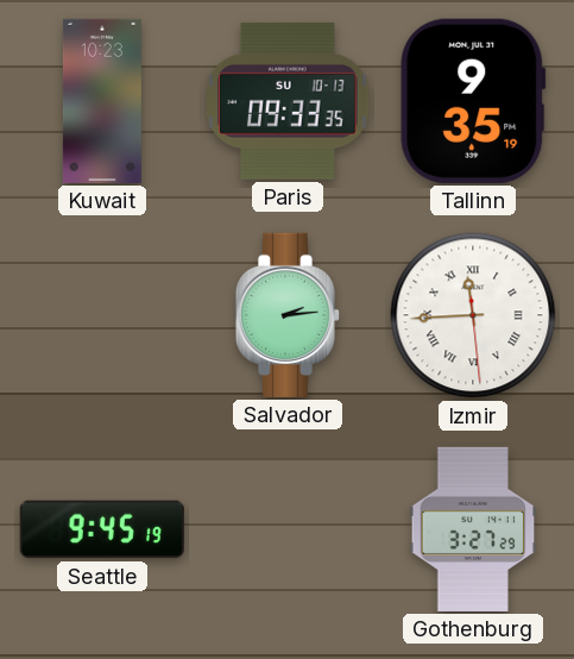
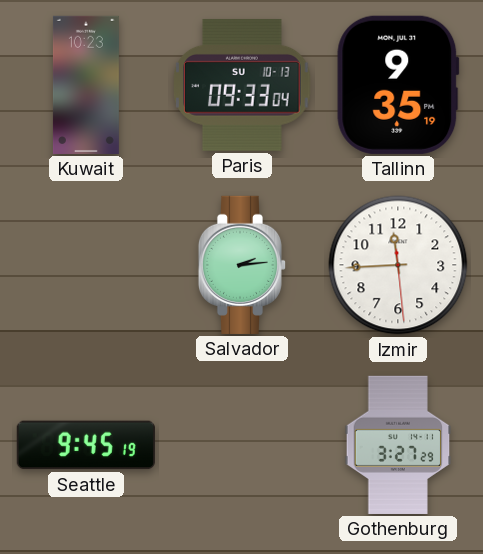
Paris: 09:33:35 -> 09:33:04 (242, 85)
Izmir numerals: Roman -> Arabic (398, 265)
